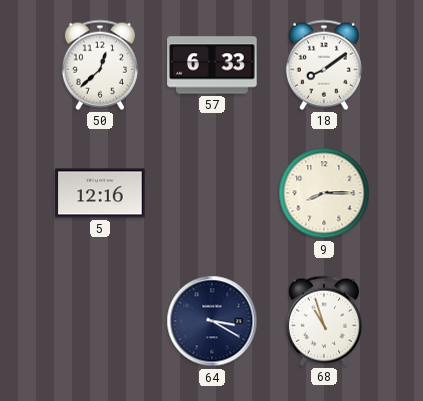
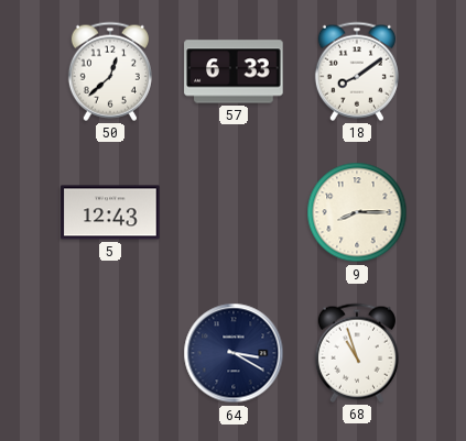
5: 12:16 -> 12:43 (110, 212)
